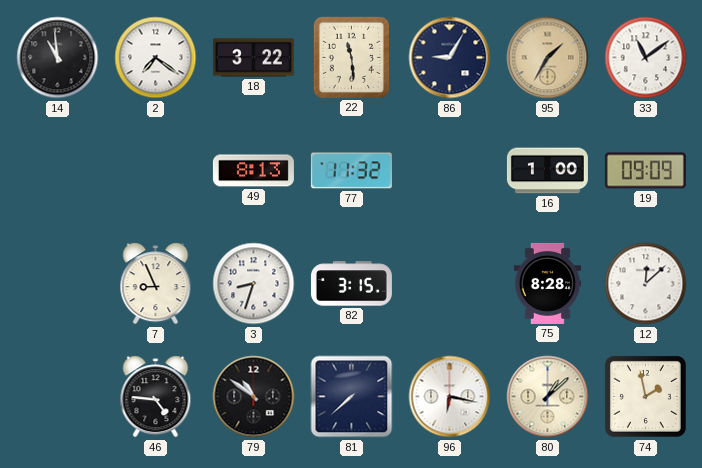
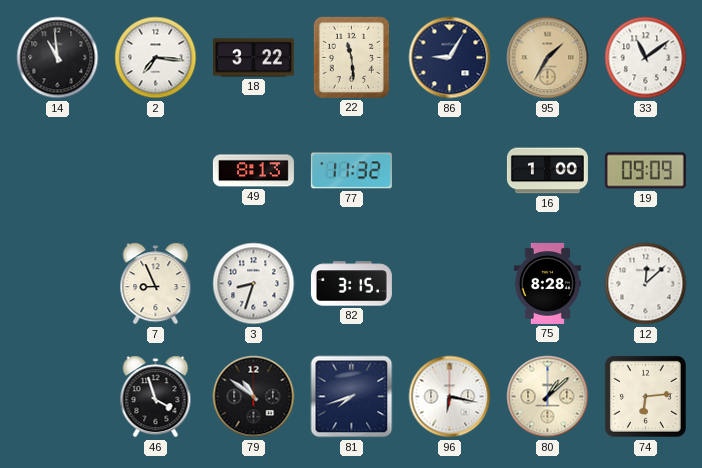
2: 7:21 -> 7:16 (156, 58)
46: 4:46 -> 3:57 (156, 397)
81: 7:38 -> 7:42 (352, 397)
74: 1:58 -> 6:14 (645, 396)
